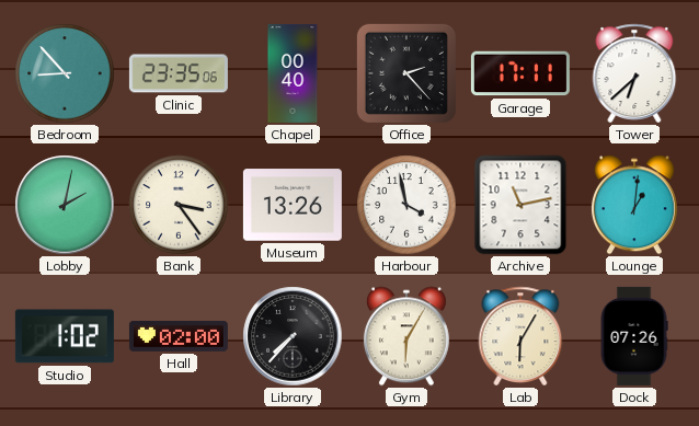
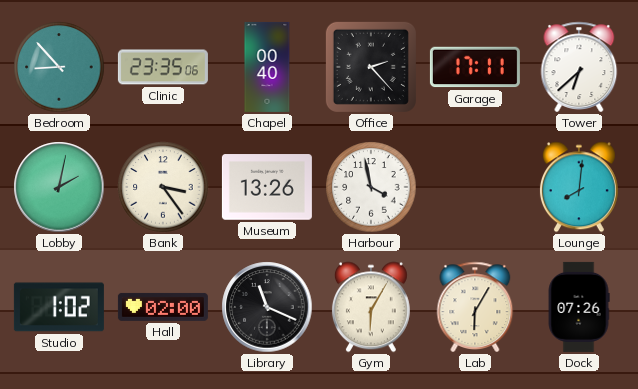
Archive: 11:13 -> none (520, 205)
Lounge: 1:01 -> 8:01 (579, 187)
Library: 7:37 -> 11:19 (267, 307)
